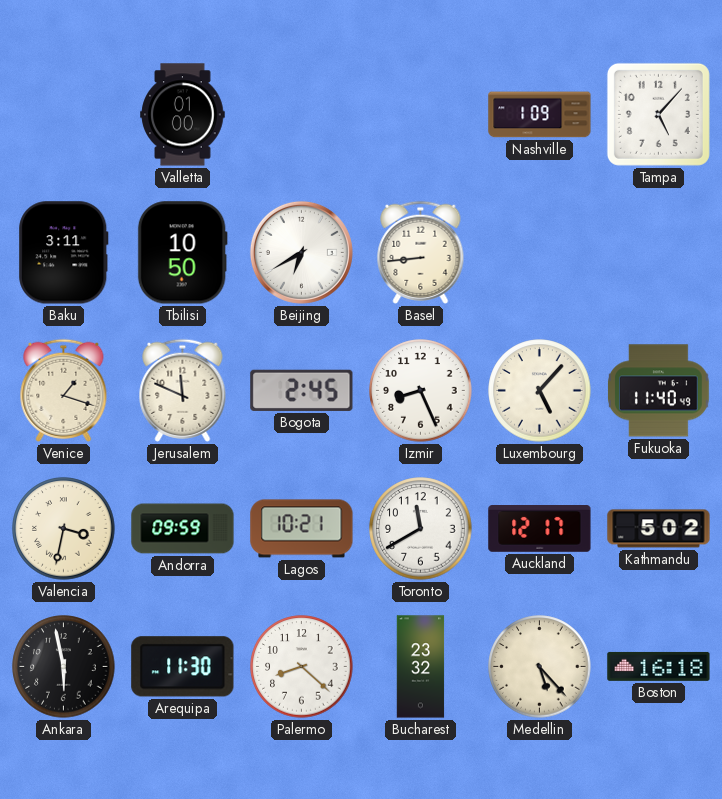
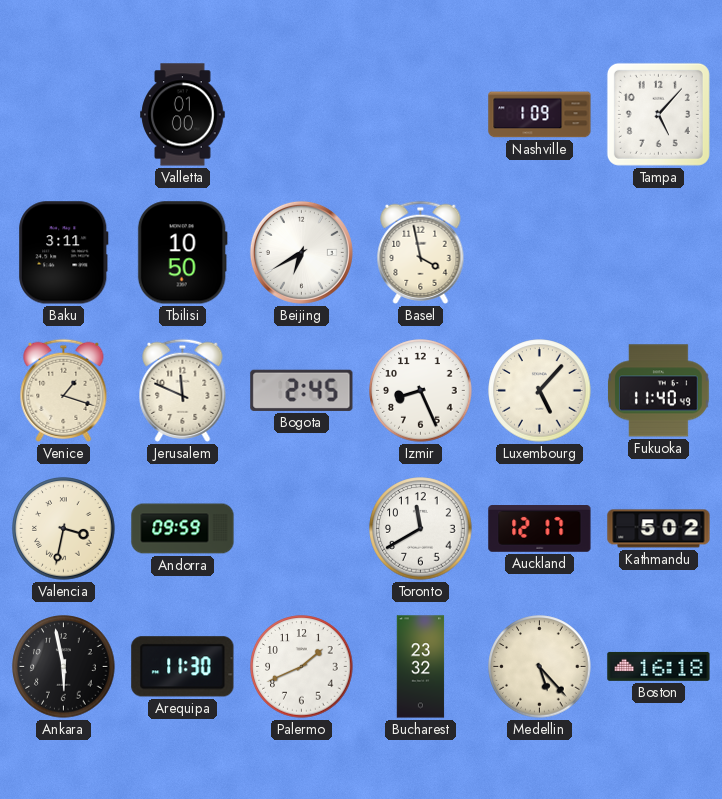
Basel: 8:44 -> 3:58 (421, 252)
Lagos: 10:21 -> none (302, 529)
Palermo: 8:22 -> 1:41 (302, 667)
